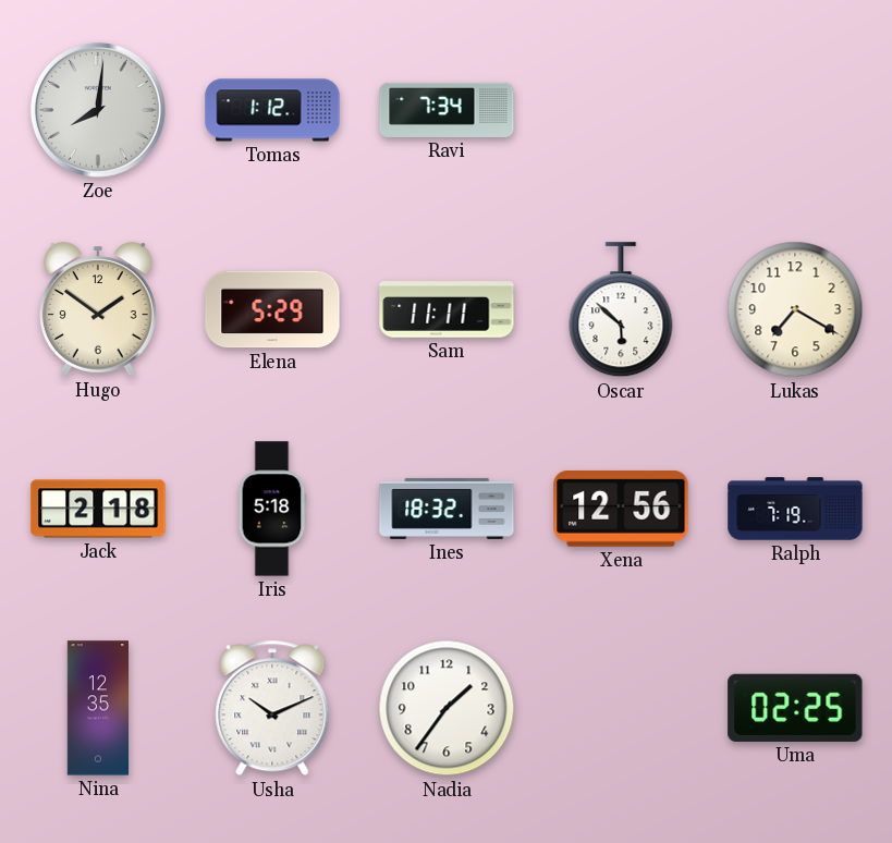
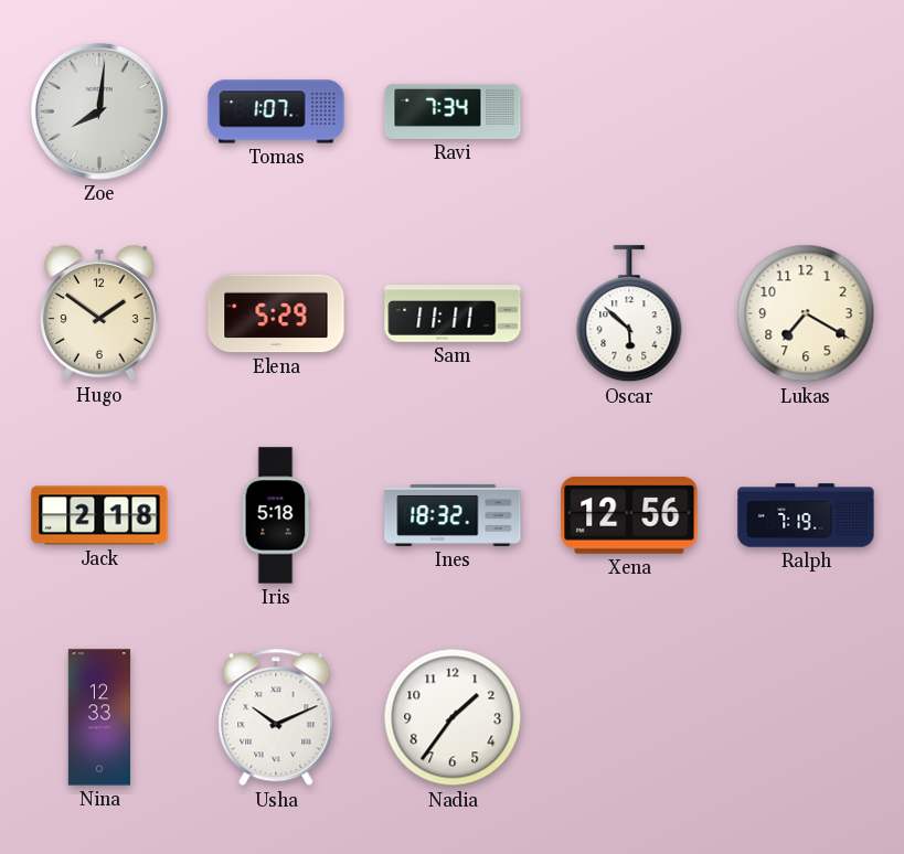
Tomas: 1:12 -> 1:07 (276, 111)
Nina: 12:35 -> 12:33 (98, 717)
Uma: 02:25 -> none (795, 708)
